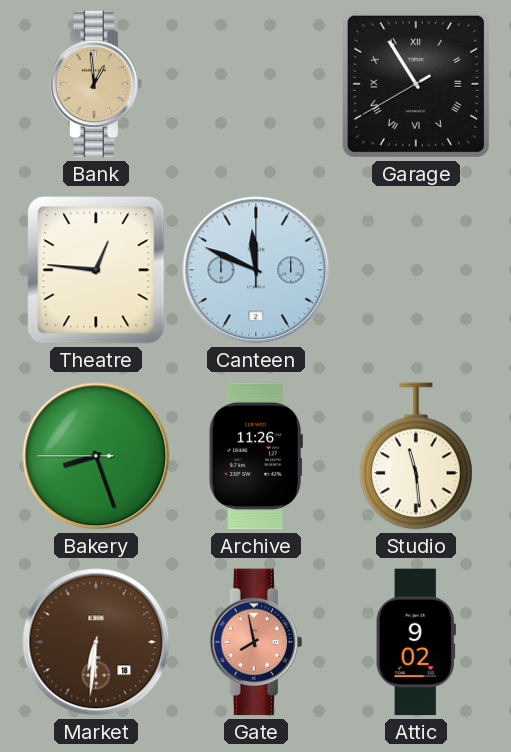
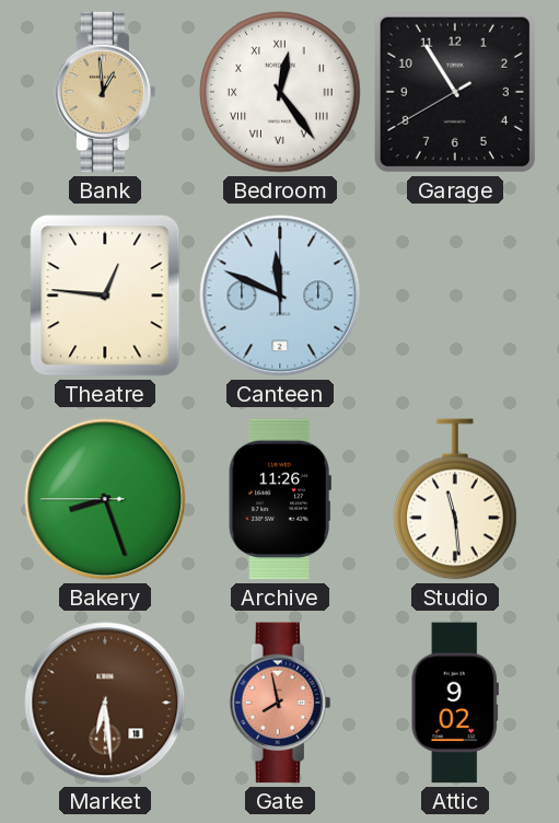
Bedroom: none -> 12:24 (280, 92)
Garage numerals: Roman -> Arabic (455, 92)
Market: 6:31 -> 6:29 (105, 703)
